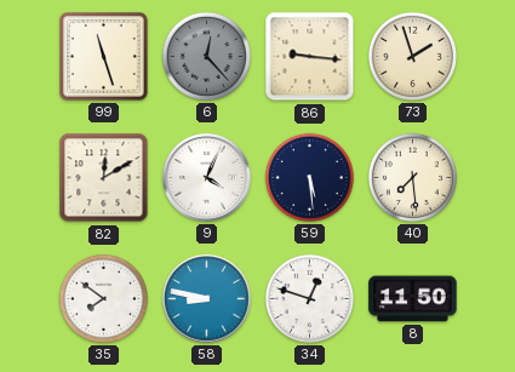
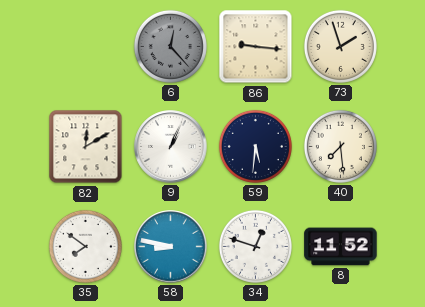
99: 11:27 -> none (104, 57)
9: 4:04 -> 1:04 (171, 147)
59: 5:29 -> 5:31 (255, 146)
8: 11:50 -> 11:52 (341, 247)
